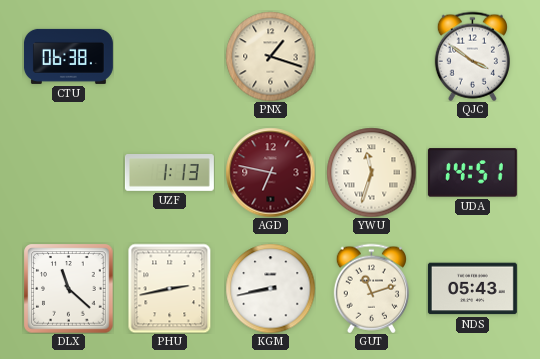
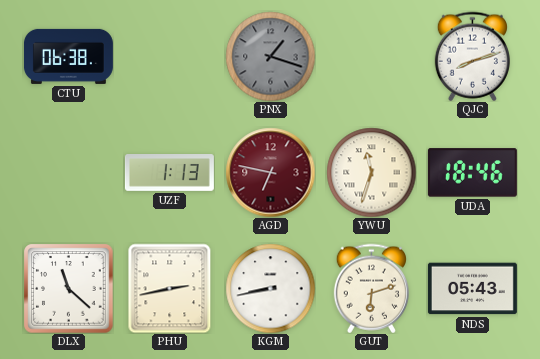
PNX dial: cream -> grey (270, 56)
QJC: 3:51 -> 8:12 (472, 56)
UDA: 14:51 -> 18:46 (472, 173)
GUT: 11:12 -> 6:12 (371, 288)
